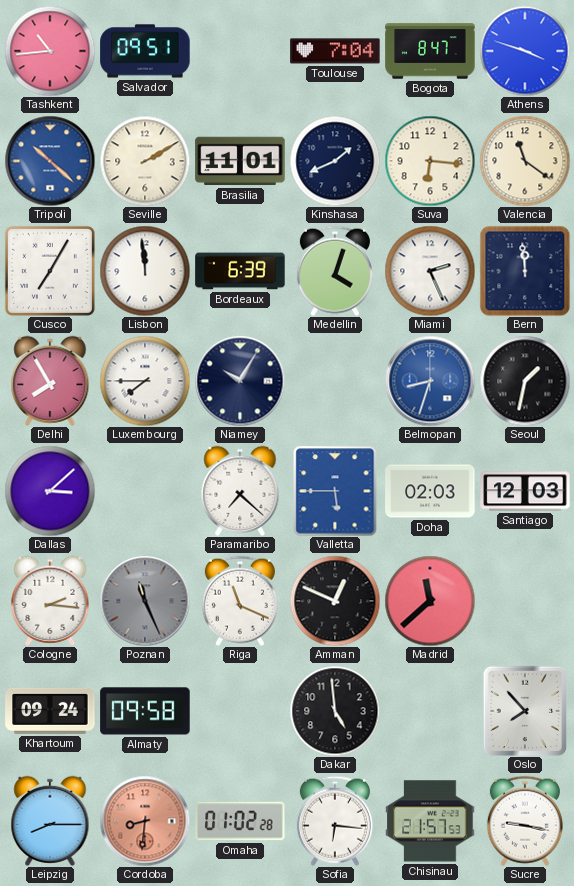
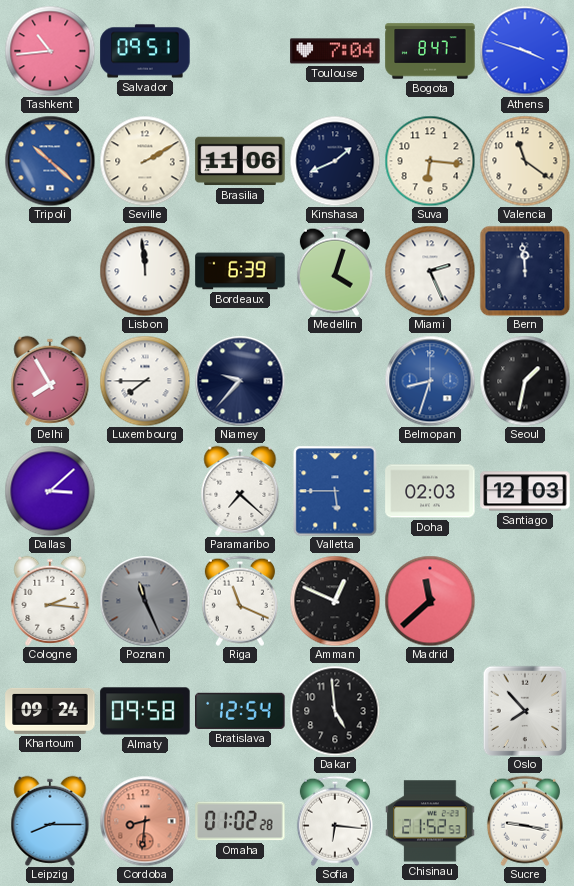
Brasilia: 11:01 -> 11:06 (240, 161)
Cusco: 7:05 -> none (50, 271)
Niamey: 10:05 -> 9:37 (240, 381)
Bratislava: none -> 12:54 (240, 711)
Chisinau: 21:57 -> 21:52 (430, 821)
